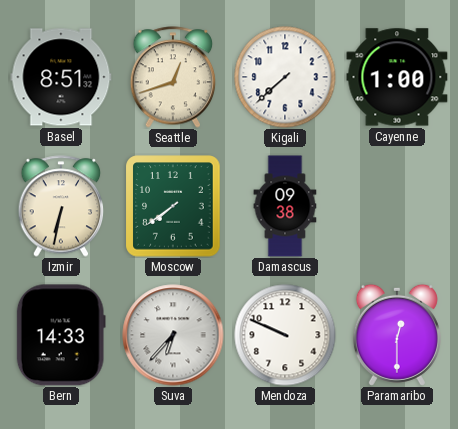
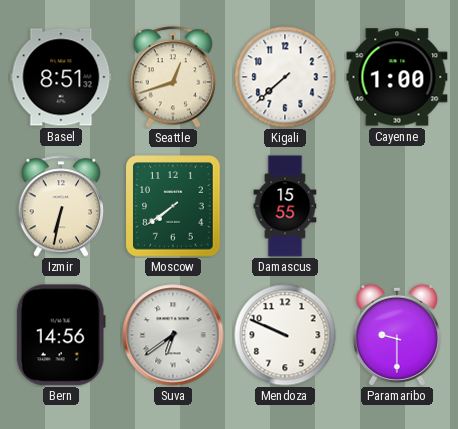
Damascus: 09:38 -> 15:55 (285, 206)
Bern: 14:33 -> 14:56 (61, 335)
Suva: 6:37 -> 6:39 (173, 335)
Paramaribo: 12:30 -> 9:30 (397, 335)
